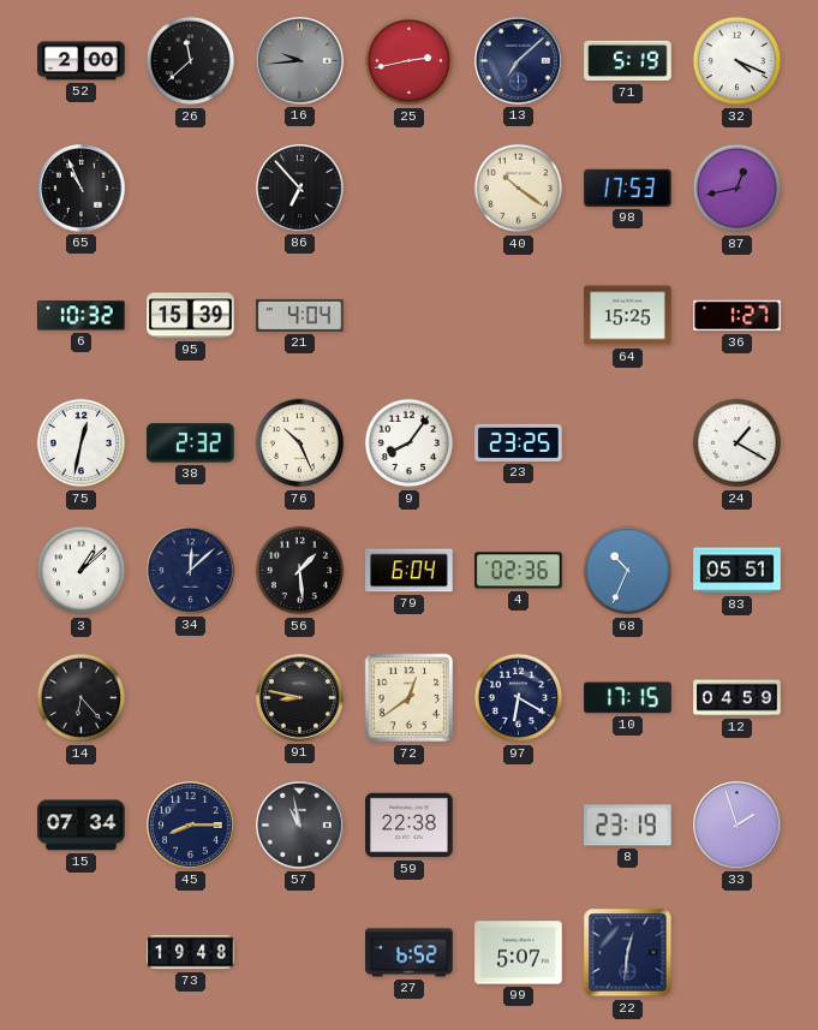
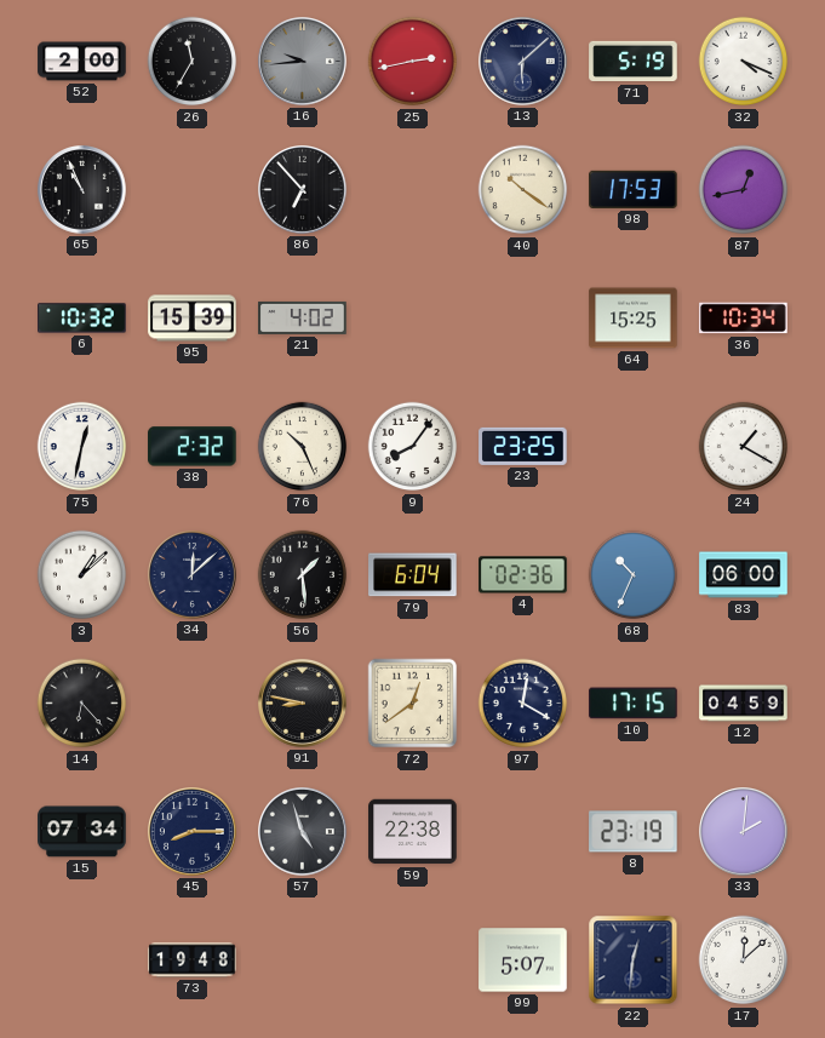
26: 11:38 -> 11:35 (193, 62)
13: 7:08 -> 6:08 (523, 62)
21: 4:04 -> 4:02 (303, 317)
36: 1:27 -> 10:34 (744, 319)
83: 05:51 -> 06:00 (744, 575)
97: 6:20 -> 12:20 (523, 704)
57: 10:58 -> 4:57 (303, 832)
33: 1:57 -> 2:01 (744, 832)
27: 6:52 -> none (410, 953)
17: none -> 12:08 (744, 960)
